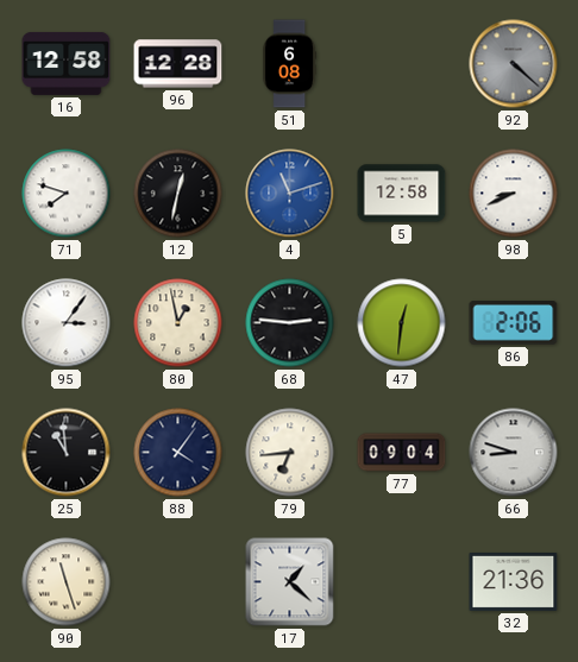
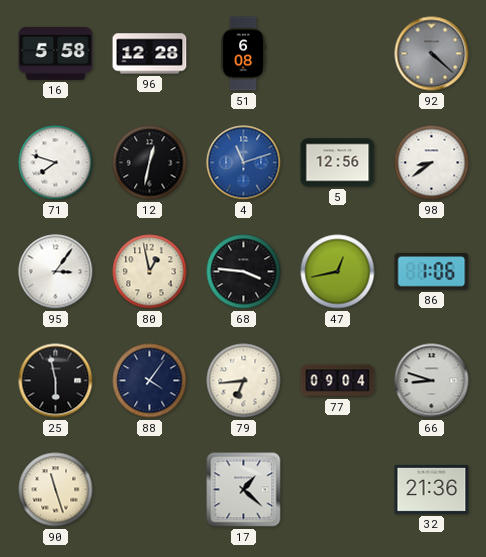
16: 12:58 -> 5:58 (56, 53)
5: 12:58 -> 12:56 (338, 163)
98: 8:41 -> 8:39 (432, 163)
68: 2:46 -> 3:46 (244, 272)
47: 12:31 -> 12:43 (338, 272)
86: 2:06 -> 1:06 (432, 272)
25: 10:59 -> 5:58 (56, 381)
